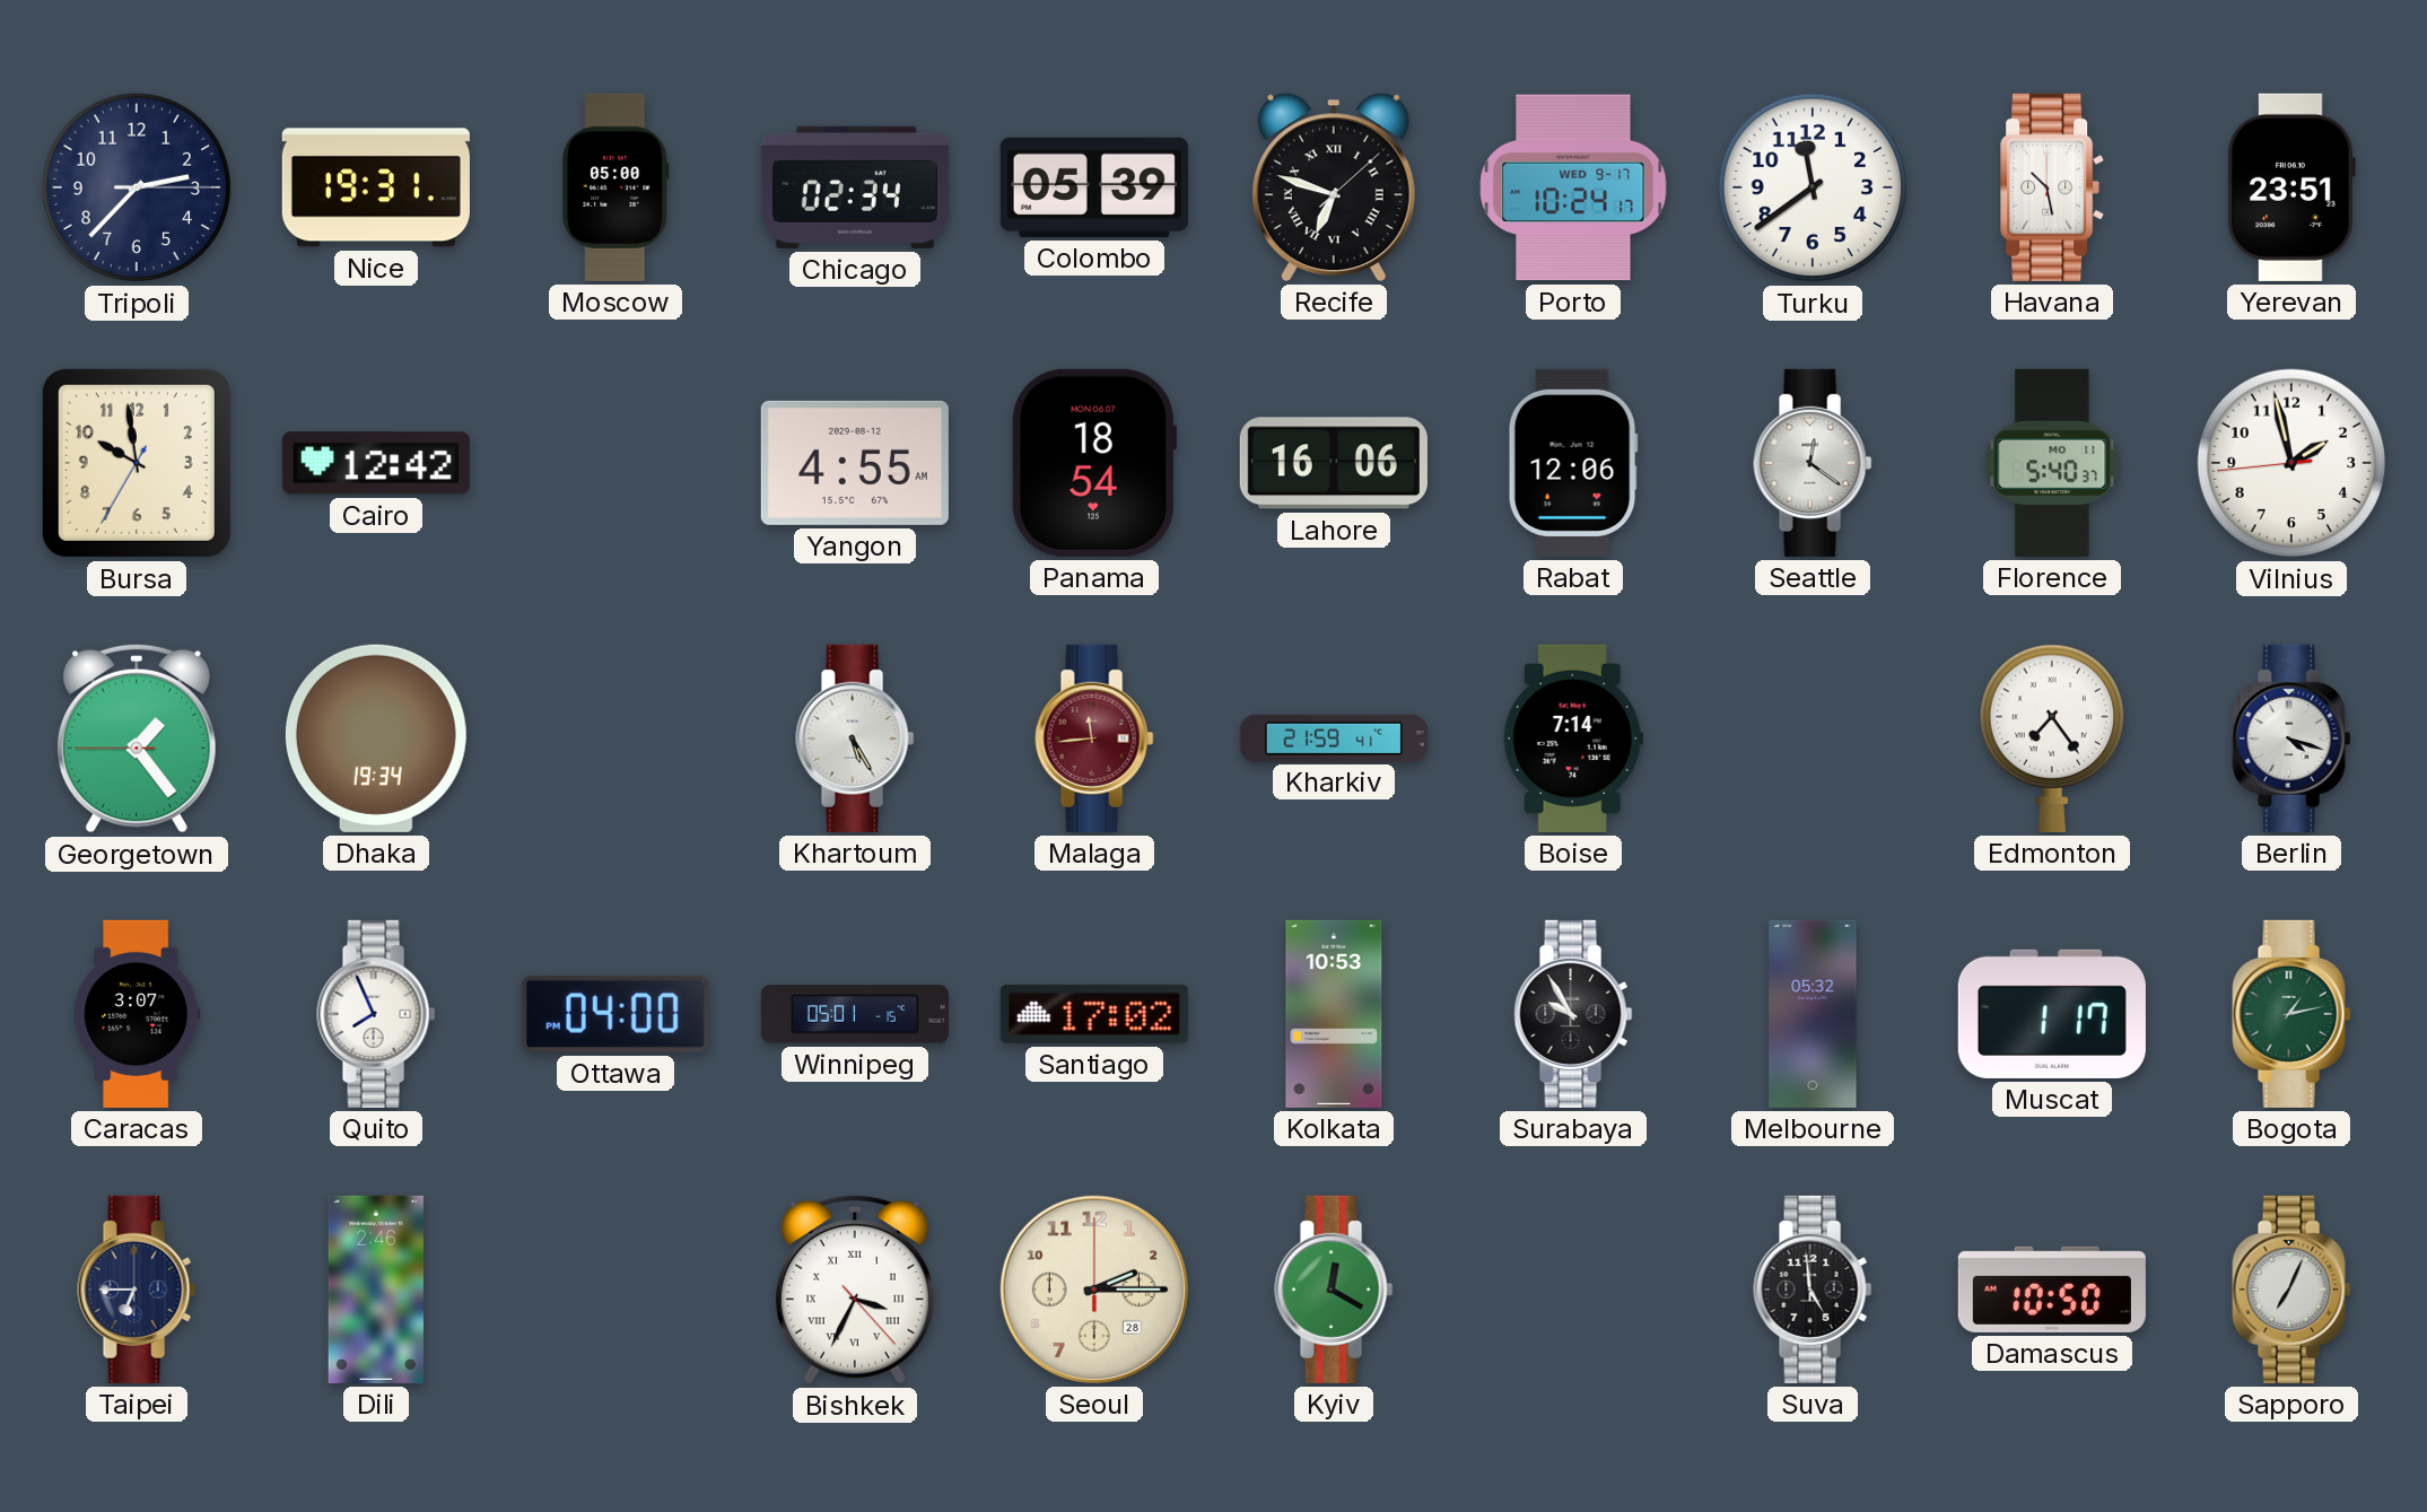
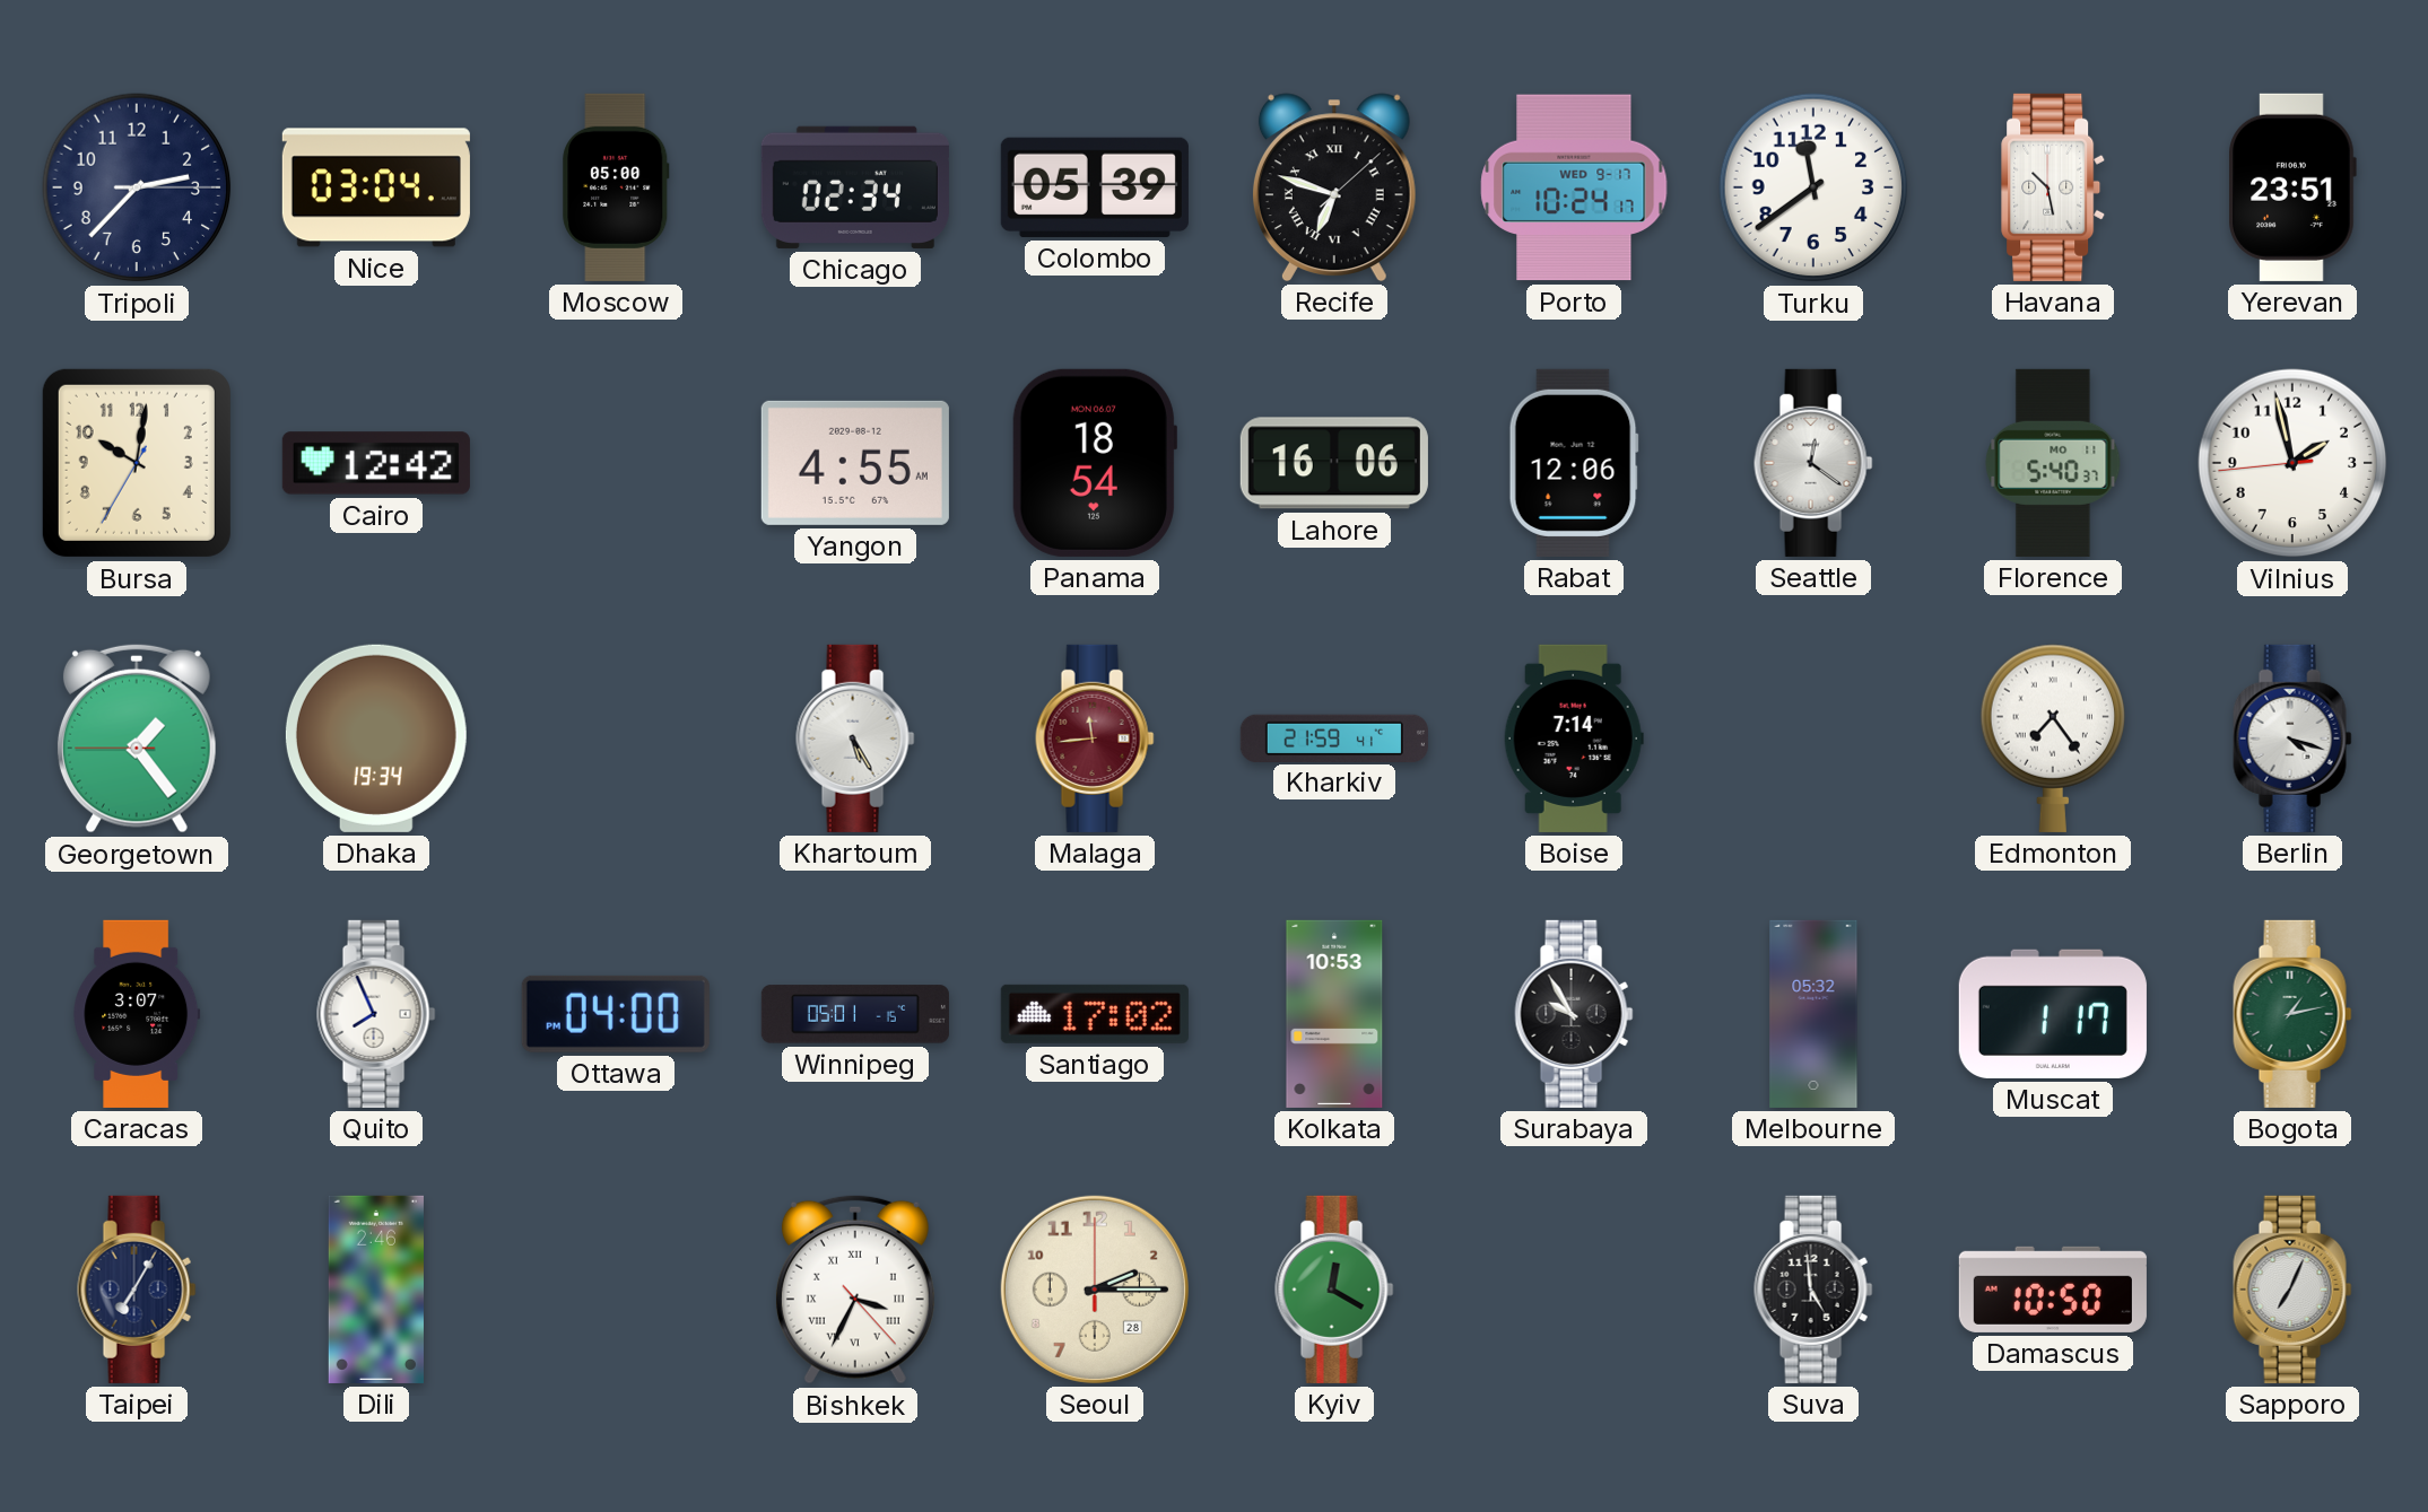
Nice: 19:31 -> 03:04 (376, 187)
Bursa: 9:58 -> 10:01 (137, 463)
Taipei: 6:45 -> 7:05 (137, 1290)
